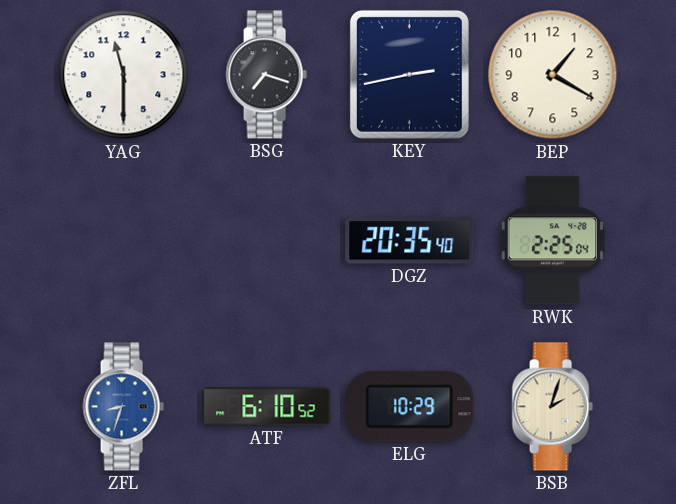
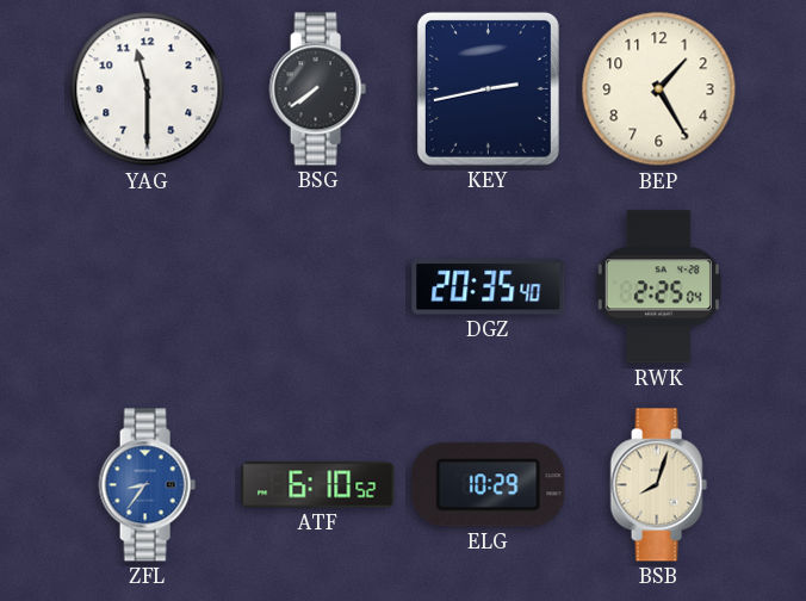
BSG: 7:18 -> 7:39 (317, 89)
BEP: 1:20 -> 1:25 (659, 89)
ZFL: 8:33 -> 8:36 (147, 485)
BSB: 2:03 -> 8:03 (658, 485)
